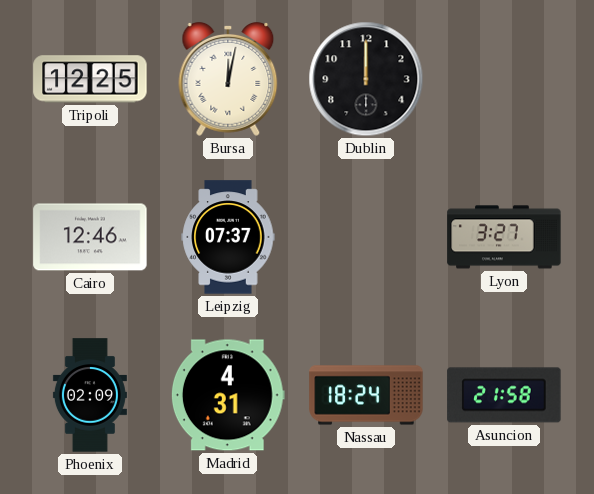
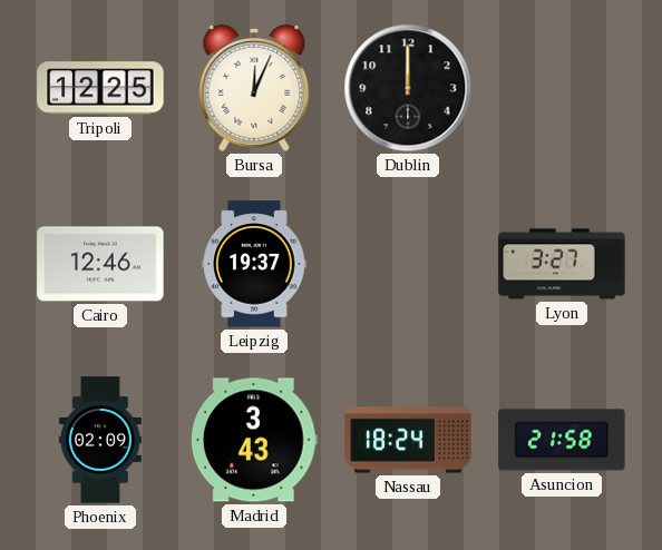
Bursa: 12:02 -> 12:04 (254, 88)
Leipzig: 07:37 -> 19:37 (254, 264)
Madrid: 4:31 -> 3:43 (254, 440)
